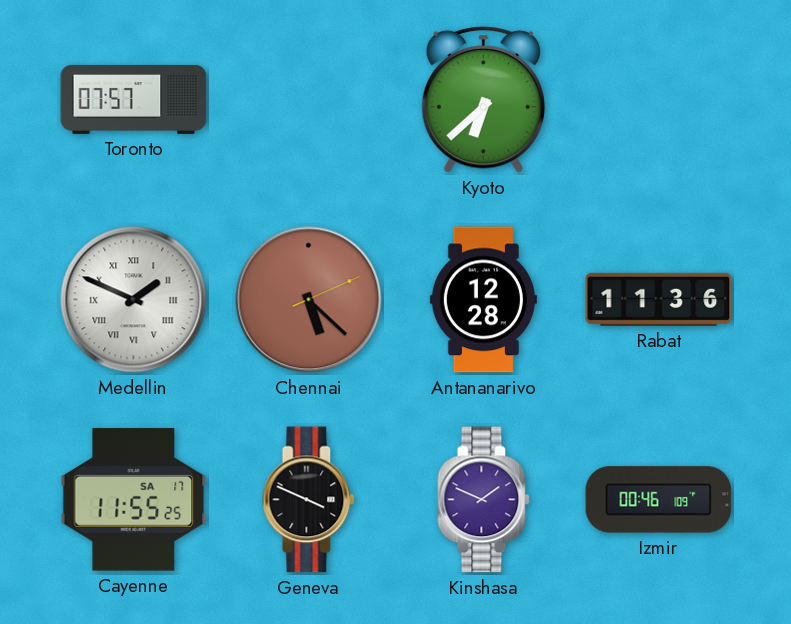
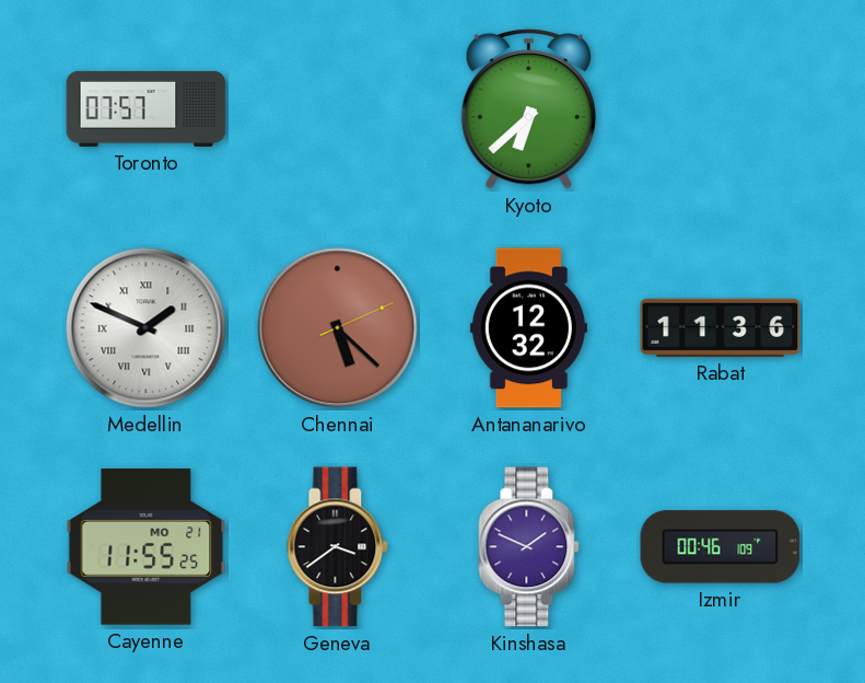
Antananarivo: 12:28 -> 12:32 (528, 328)
Cayenne date: SA 17 -> MO 21 (147, 547)
Geneva: 3:49 -> 3:39 (338, 547)
